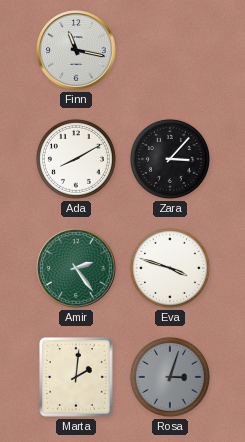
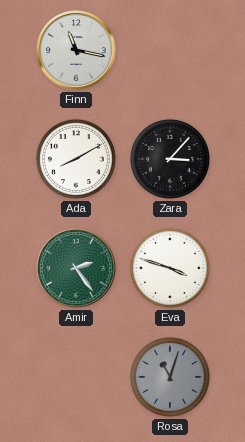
Marta: 2:01 -> none (77, 378)
Rosa: 3:03 -> 11:03 (170, 377)
